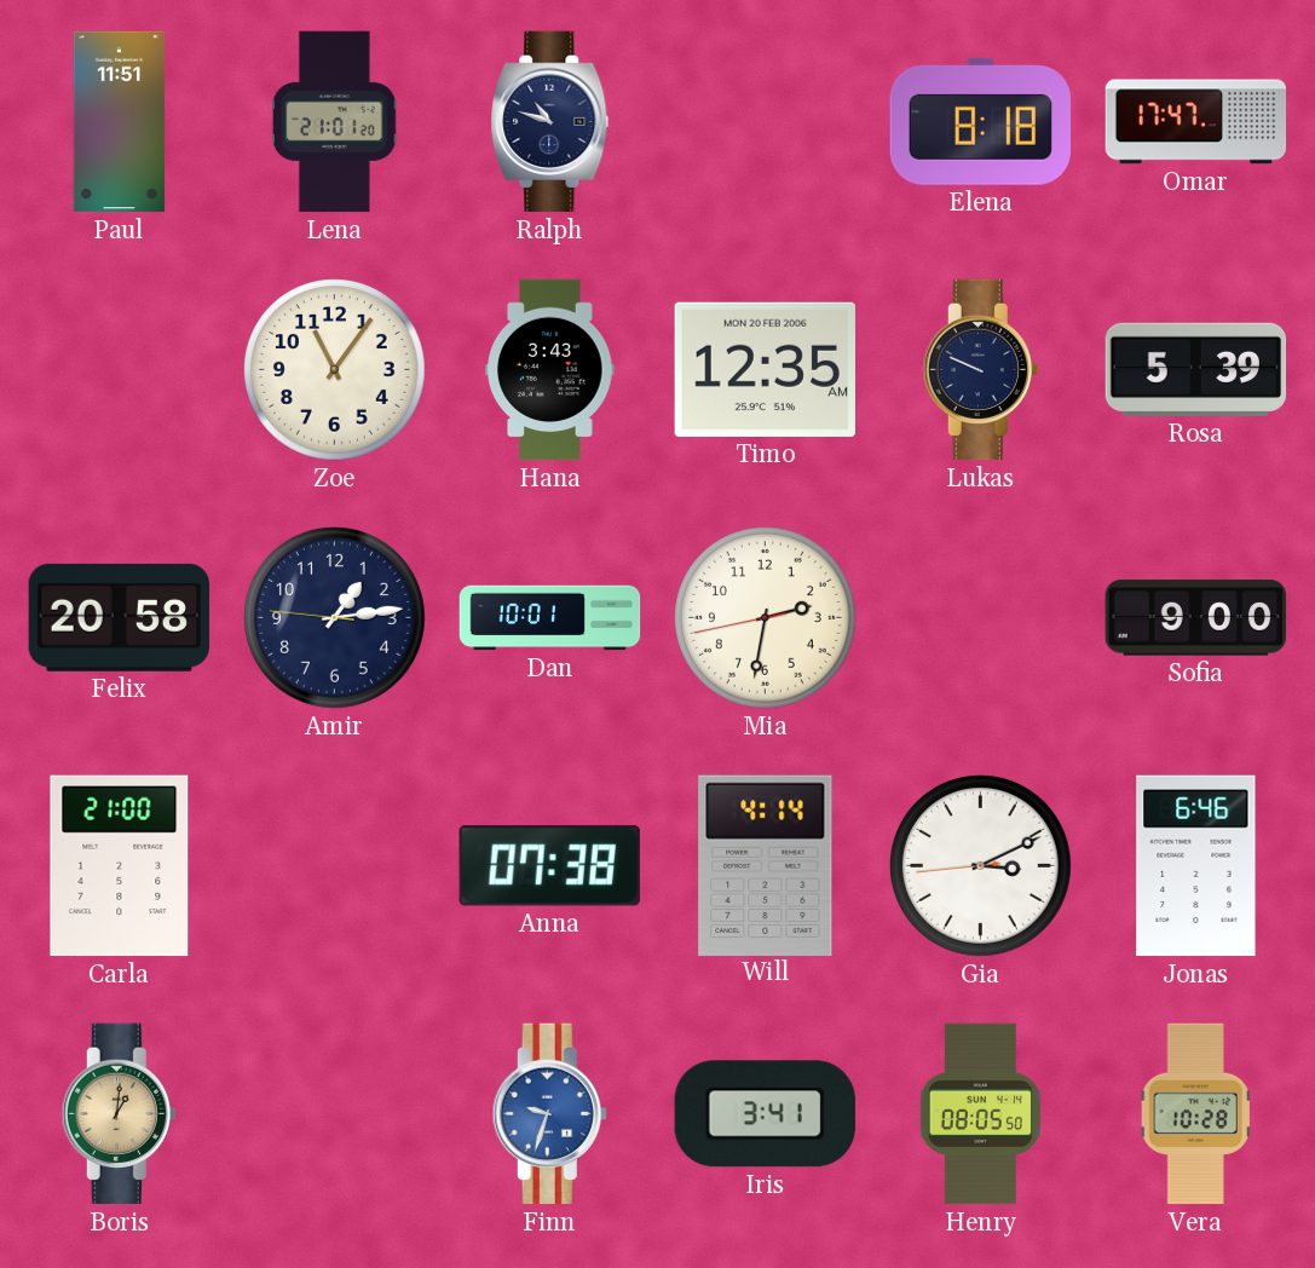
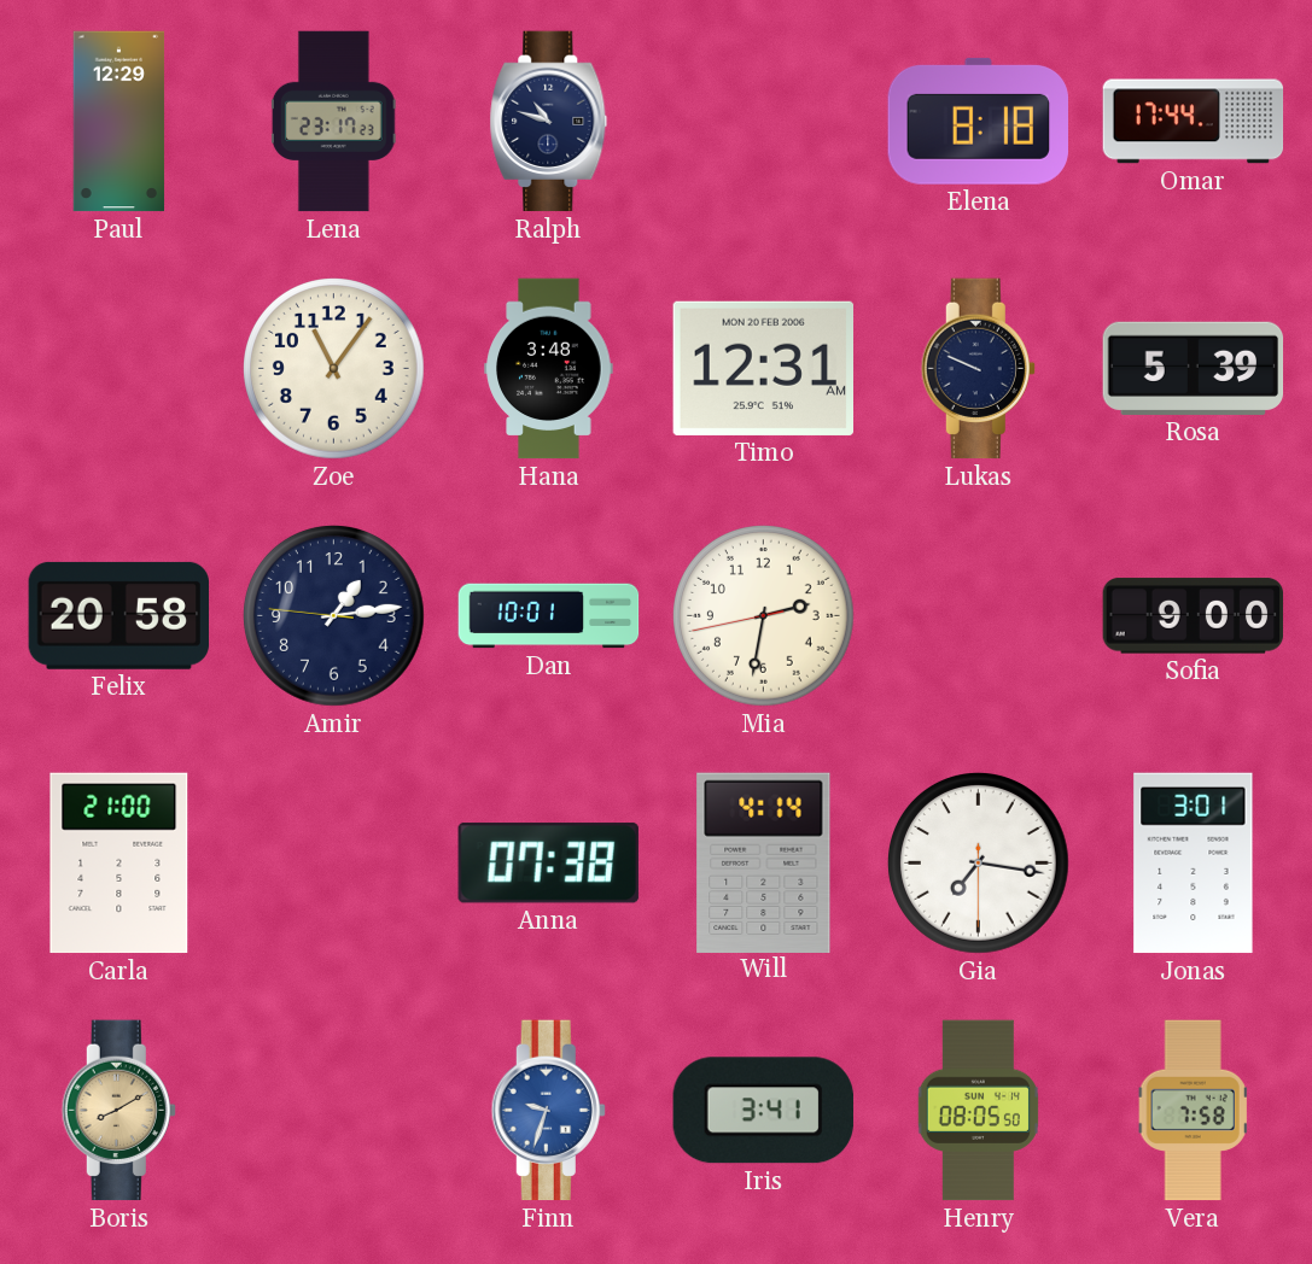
Paul: 11:51 -> 12:29 (119, 122)
Lena: 21:01 -> 23:17 (333, 122)
Omar: 17:47 -> 17:44 (1194, 122)
Hana: 3:43 -> 3:48 (549, 369)
Timo: 12:35 -> 12:31 (763, 368)
Gia: 3:10 -> 7:16 (979, 864)
Jonas: 6:46 -> 3:01 (1194, 864)
Boris: 1:01 -> 8:10 (118, 1111)
Vera: 10:28 -> 7:58 (1193, 1111)
